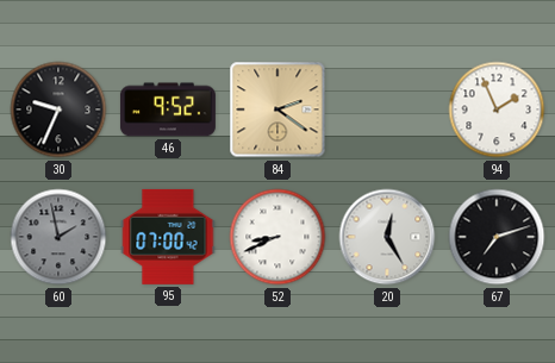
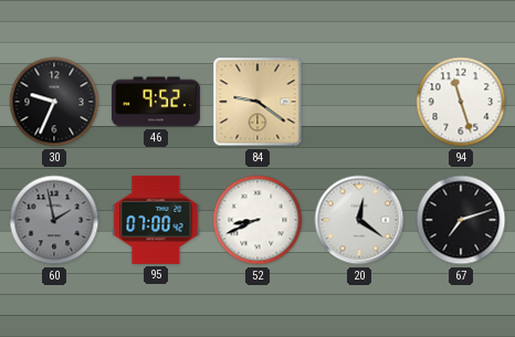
84: 2:21 -> 9:21 (257, 102)
94: 1:56 -> 11:27 (461, 102)
20: 12:25 -> 12:21 (359, 220)
